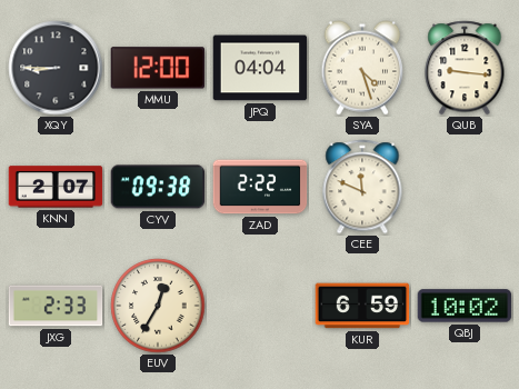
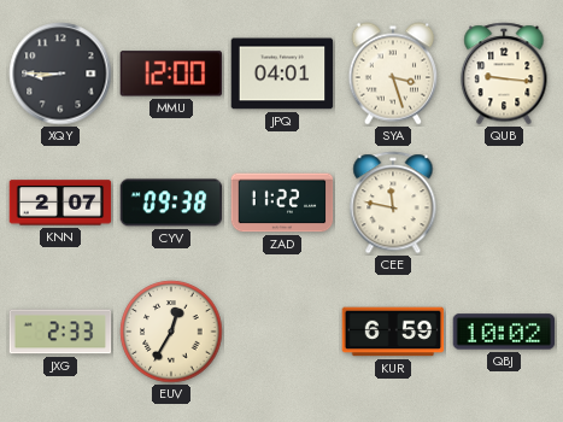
JPQ: 04:04 -> 04:01 (282, 74)
SYA: 4:27 -> 3:27 (393, 74)
ZAD: 2:22 -> 11:22 (282, 203)
CEE: 11:49 -> 11:47 (393, 203)
